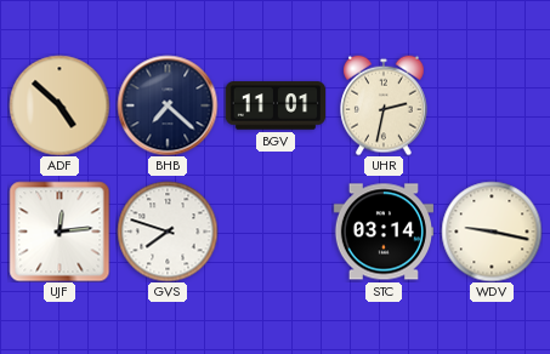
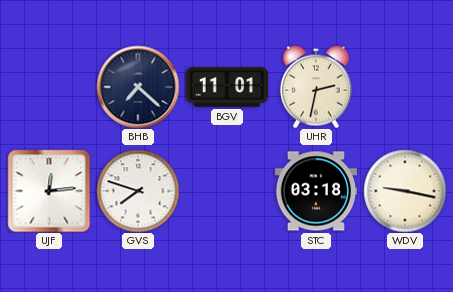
ADF: 4:52 -> none (59, 105)
STC: 03:14 -> 03:18 (315, 191)
